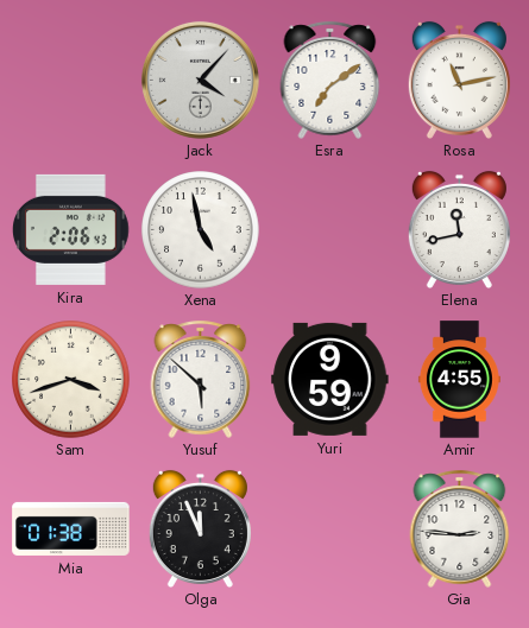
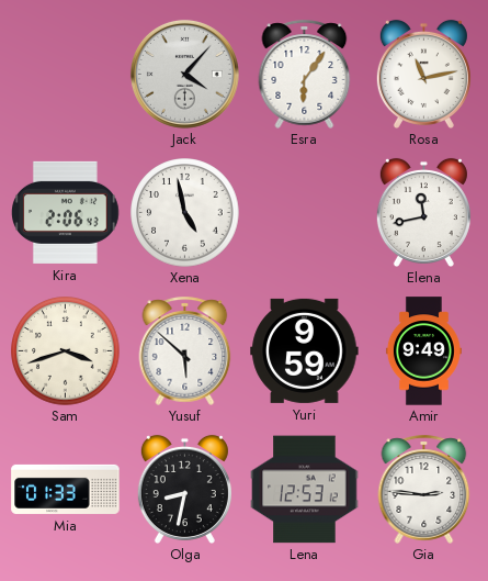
Esra: 7:09 -> 6:06 (305, 74)
Amir: 4:55 -> 9:49 (423, 351)
Mia: 01:38 -> 01:33 (66, 489)
Olga: 11:56 -> 8:32 (184, 489)
Lena: none -> 12:53 (305, 490)
